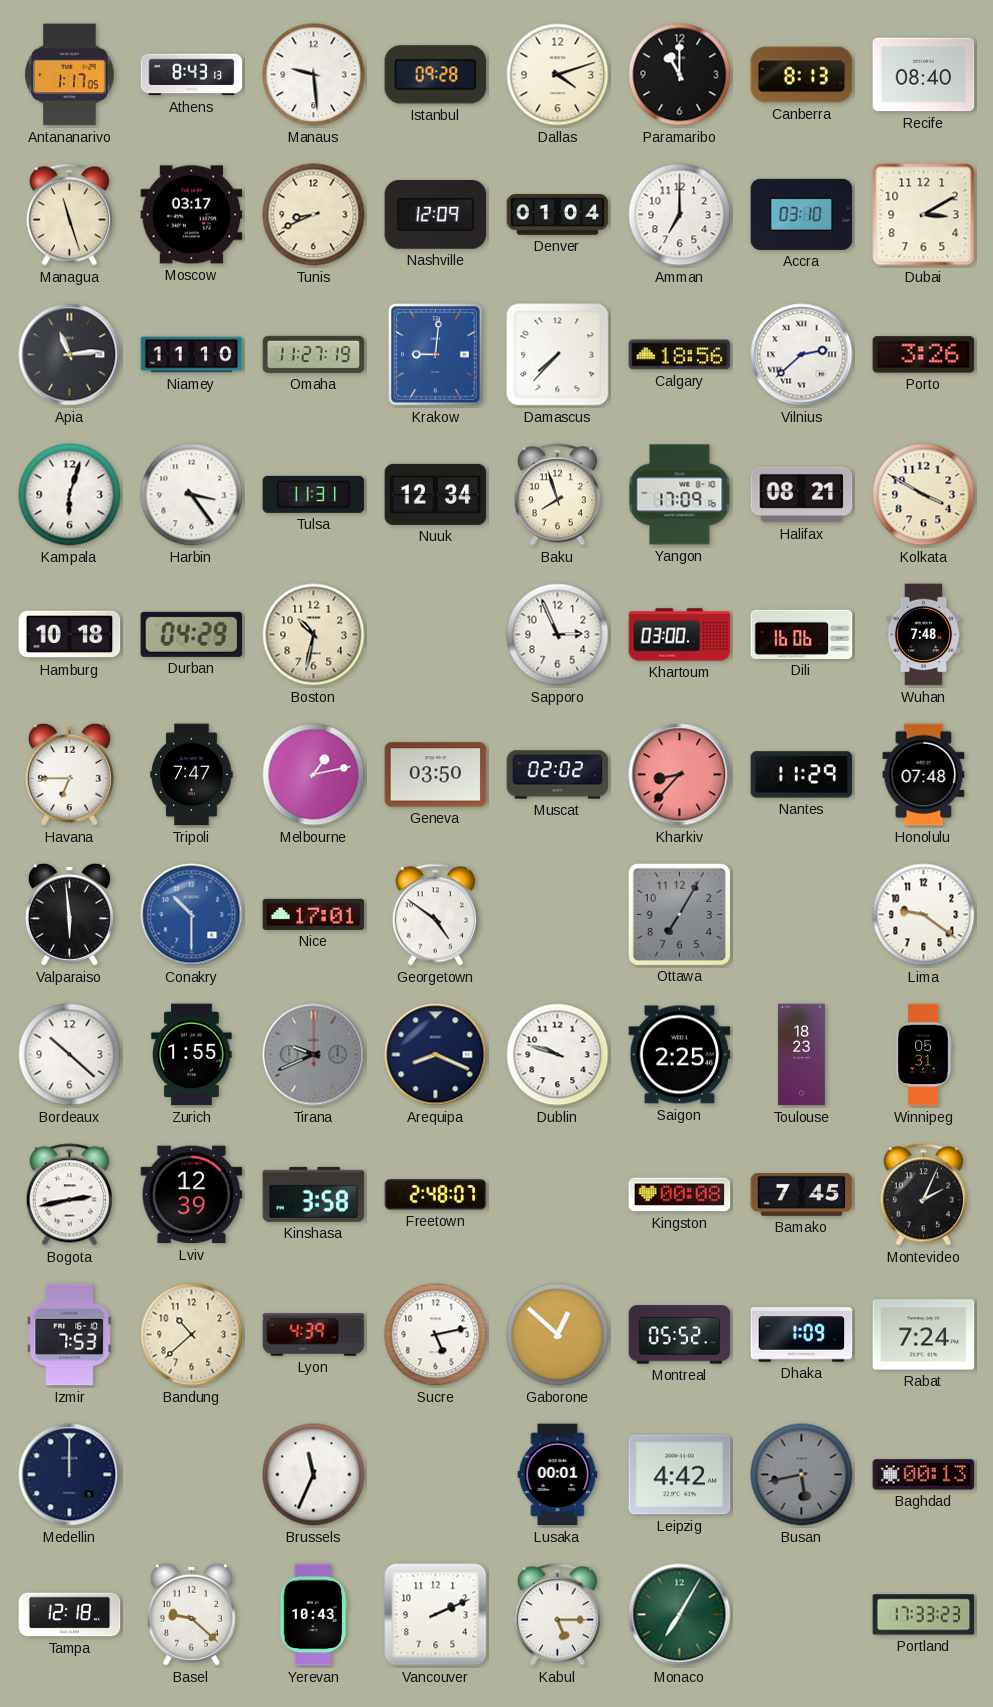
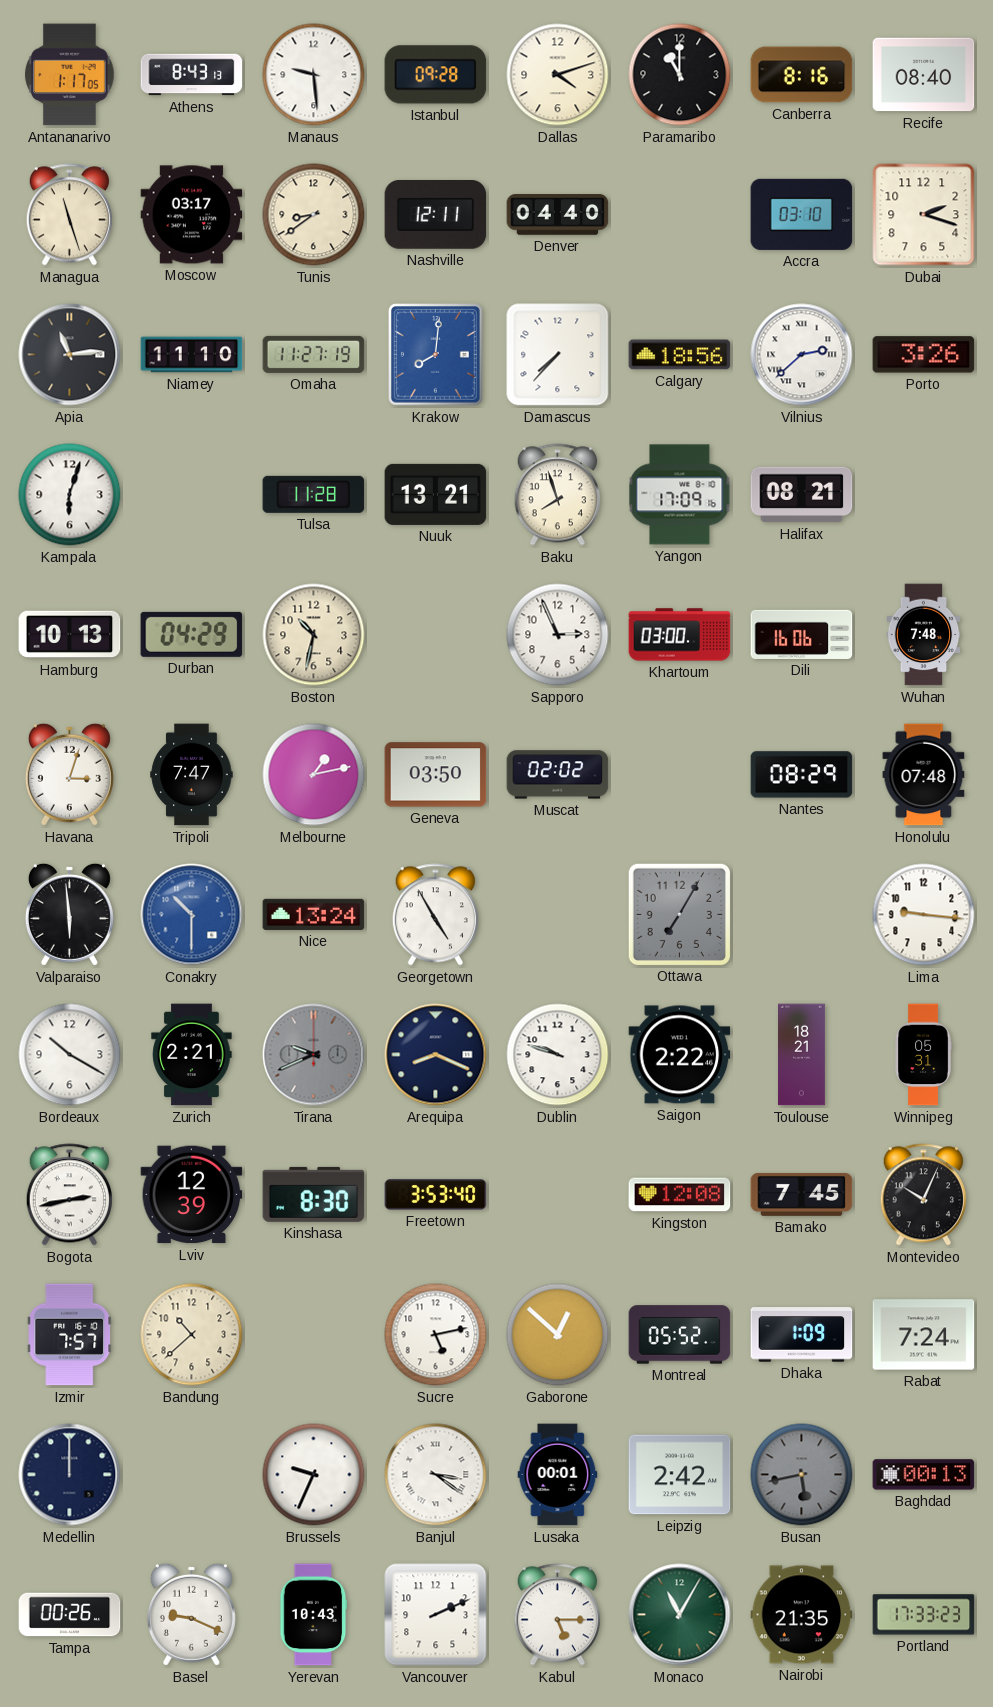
Canberra: 8:13 -> 8:16 (802, 75)
Tunis: 8:41 -> 8:39 (314, 215)
Nashville: 12:09 -> 12:11 (436, 215)
Denver: 01:04 -> 04:40 (558, 215)
Amman: 7:00 -> none (680, 215)
Dubai: 3:10 -> 2:18 (924, 215)
Krakow: 9:01 -> 8:01 (436, 355)
Harbin: 3:24 -> none (192, 495)
Tulsa: 11:31 -> 11:28 (314, 494)
Nuuk: 12:34 -> 13:21 (436, 494)
Kolkata: 3:50 -> none (924, 495)
Hamburg: 10:18 -> 10:13 (70, 635)
Havana: 6:45 -> 3:03 (69, 774)
Kharkiv: 8:37 -> none (680, 775)
Nantes: 11:29 -> 08:29 (802, 775)
Nice: 17:01 -> 13:24 (314, 914)
Georgetown: 4:51 -> 4:55 (435, 915)
Lima: 9:21 -> 9:16 (924, 915)
Bordeaux: 10:22 -> 10:20 (70, 1055)
Zurich: 1:55 -> 2:21 (192, 1055)
Saigon: 2:25 -> 2:22 (680, 1055)
Toulouse: 18:23 -> 18:21 (802, 1055)
Kinshasa: 3:58 -> 8:30 (314, 1194)
Freetown: 2:48 -> 3:53 (436, 1195)
Kingston: 00:08 -> 12:08 (680, 1195)
Montevideo: 2:04 -> 10:04 (923, 1195)
Izmir: 7:53 -> 7:57 (70, 1335)
Lyon: 4:39 -> none (314, 1335)
Brussels: 11:34 -> 9:34 (314, 1475)
Banjul: none -> 3:21 (436, 1475)
Leipzig: 4:42 -> 2:42 (680, 1475)
Tampa: 12:18 -> 00:26 (70, 1615)
Basel: 9:22 -> 9:19 (191, 1614)
Monaco: 7:05 -> 11:05 (680, 1615)
Nairobi: none -> 21:35 (802, 1615)
